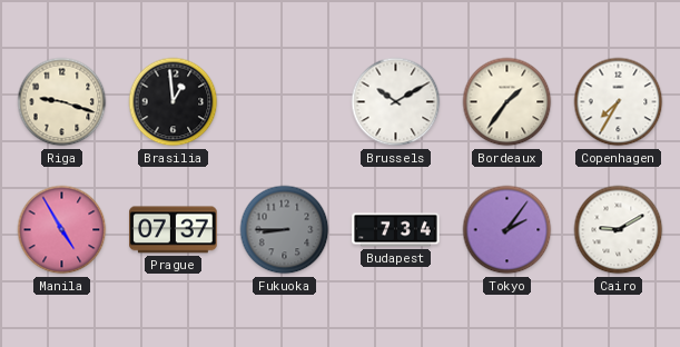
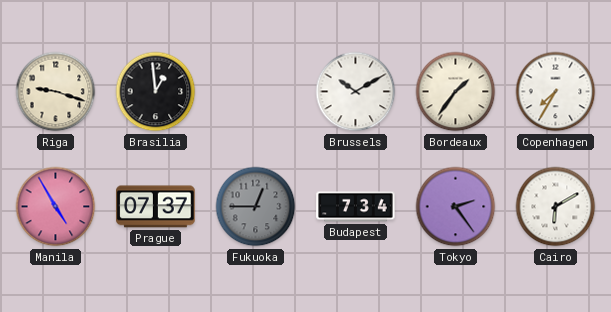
Fukuoka: 8:45 -> 12:45 (256, 207)
Tokyo: 2:06 -> 2:24 (456, 207)
Cairo: 9:10 -> 6:10 (556, 207)
